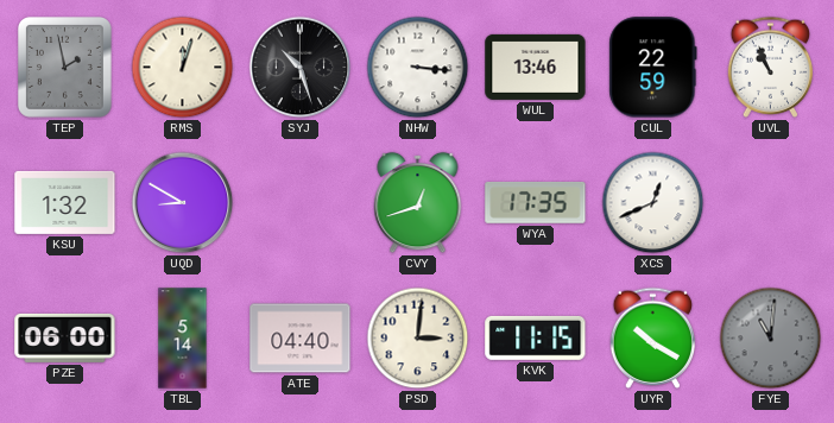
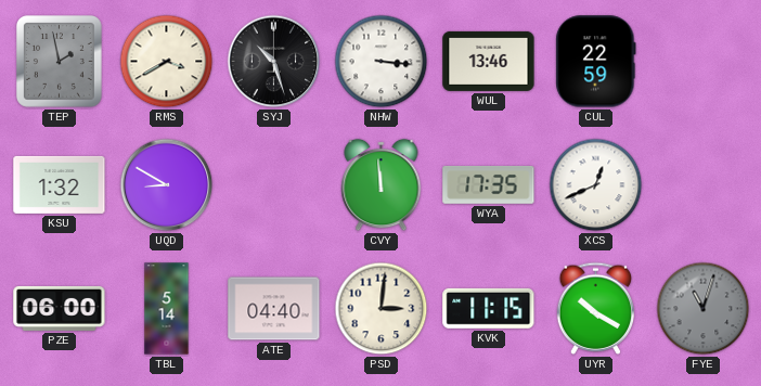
RMS: 12:03 -> 3:40 (167, 62)
UVL: 10:56 -> none (771, 67)
CVY: 12:42 -> 11:59 (382, 185)
FYE: 11:01 -> 11:03 (704, 309)
